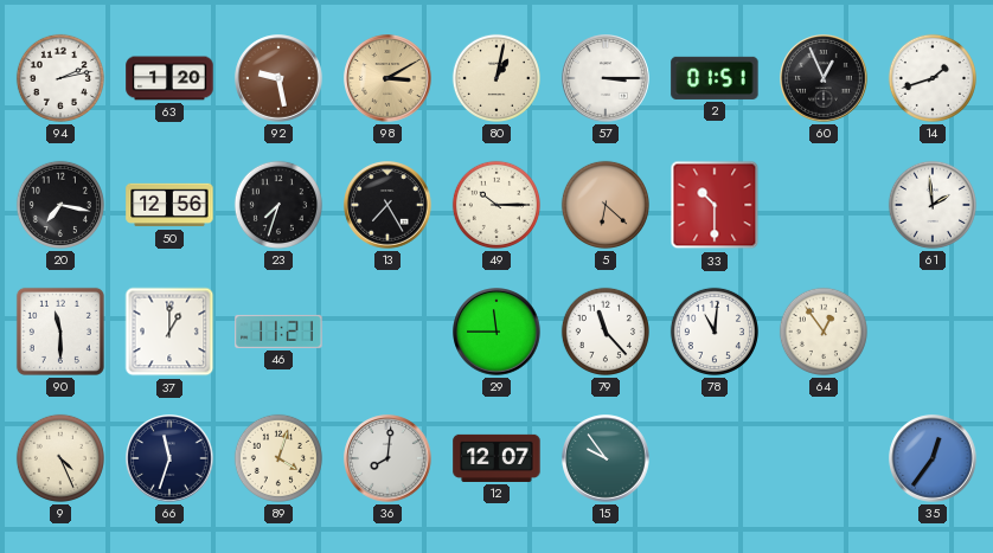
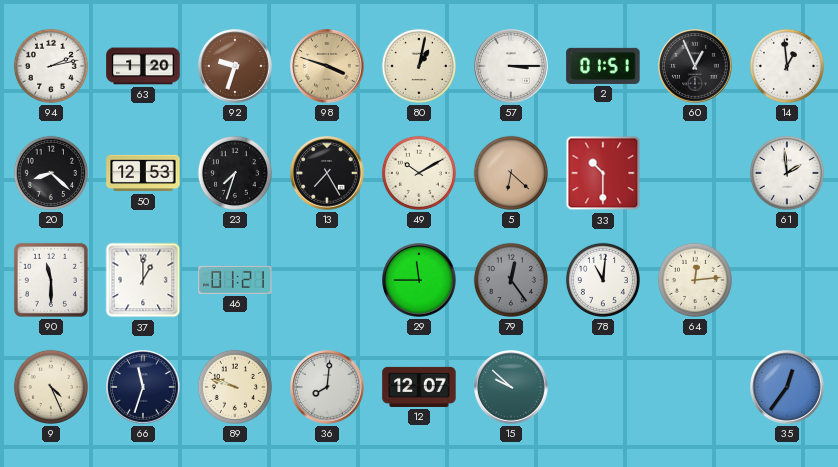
92: 9:28 -> 9:33 (235, 66)
98: 3:10 -> 3:48 (327, 66)
14: 1:42 -> 12:59 (787, 66)
20: 7:17 -> 8:22 (51, 173)
50: 12:56 -> 12:53 (143, 173)
49: 10:15 -> 10:10 (419, 173)
46: 11:21 -> 01:21 (235, 280)
79: 11:23 -> 12:24 (511, 280)
79 dial: white -> grey (511, 280)
64: 12:54 -> 12:14 (695, 280)
89: 4:03 -> 9:48 (235, 387)
15: 9:54 -> 9:52 (511, 387)
